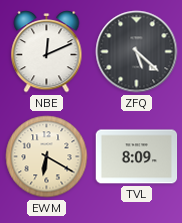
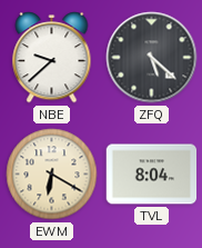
NBE: 12:11 -> 9:38 (52, 58)
TVL: 8:09 -> 8:04 (152, 175)
